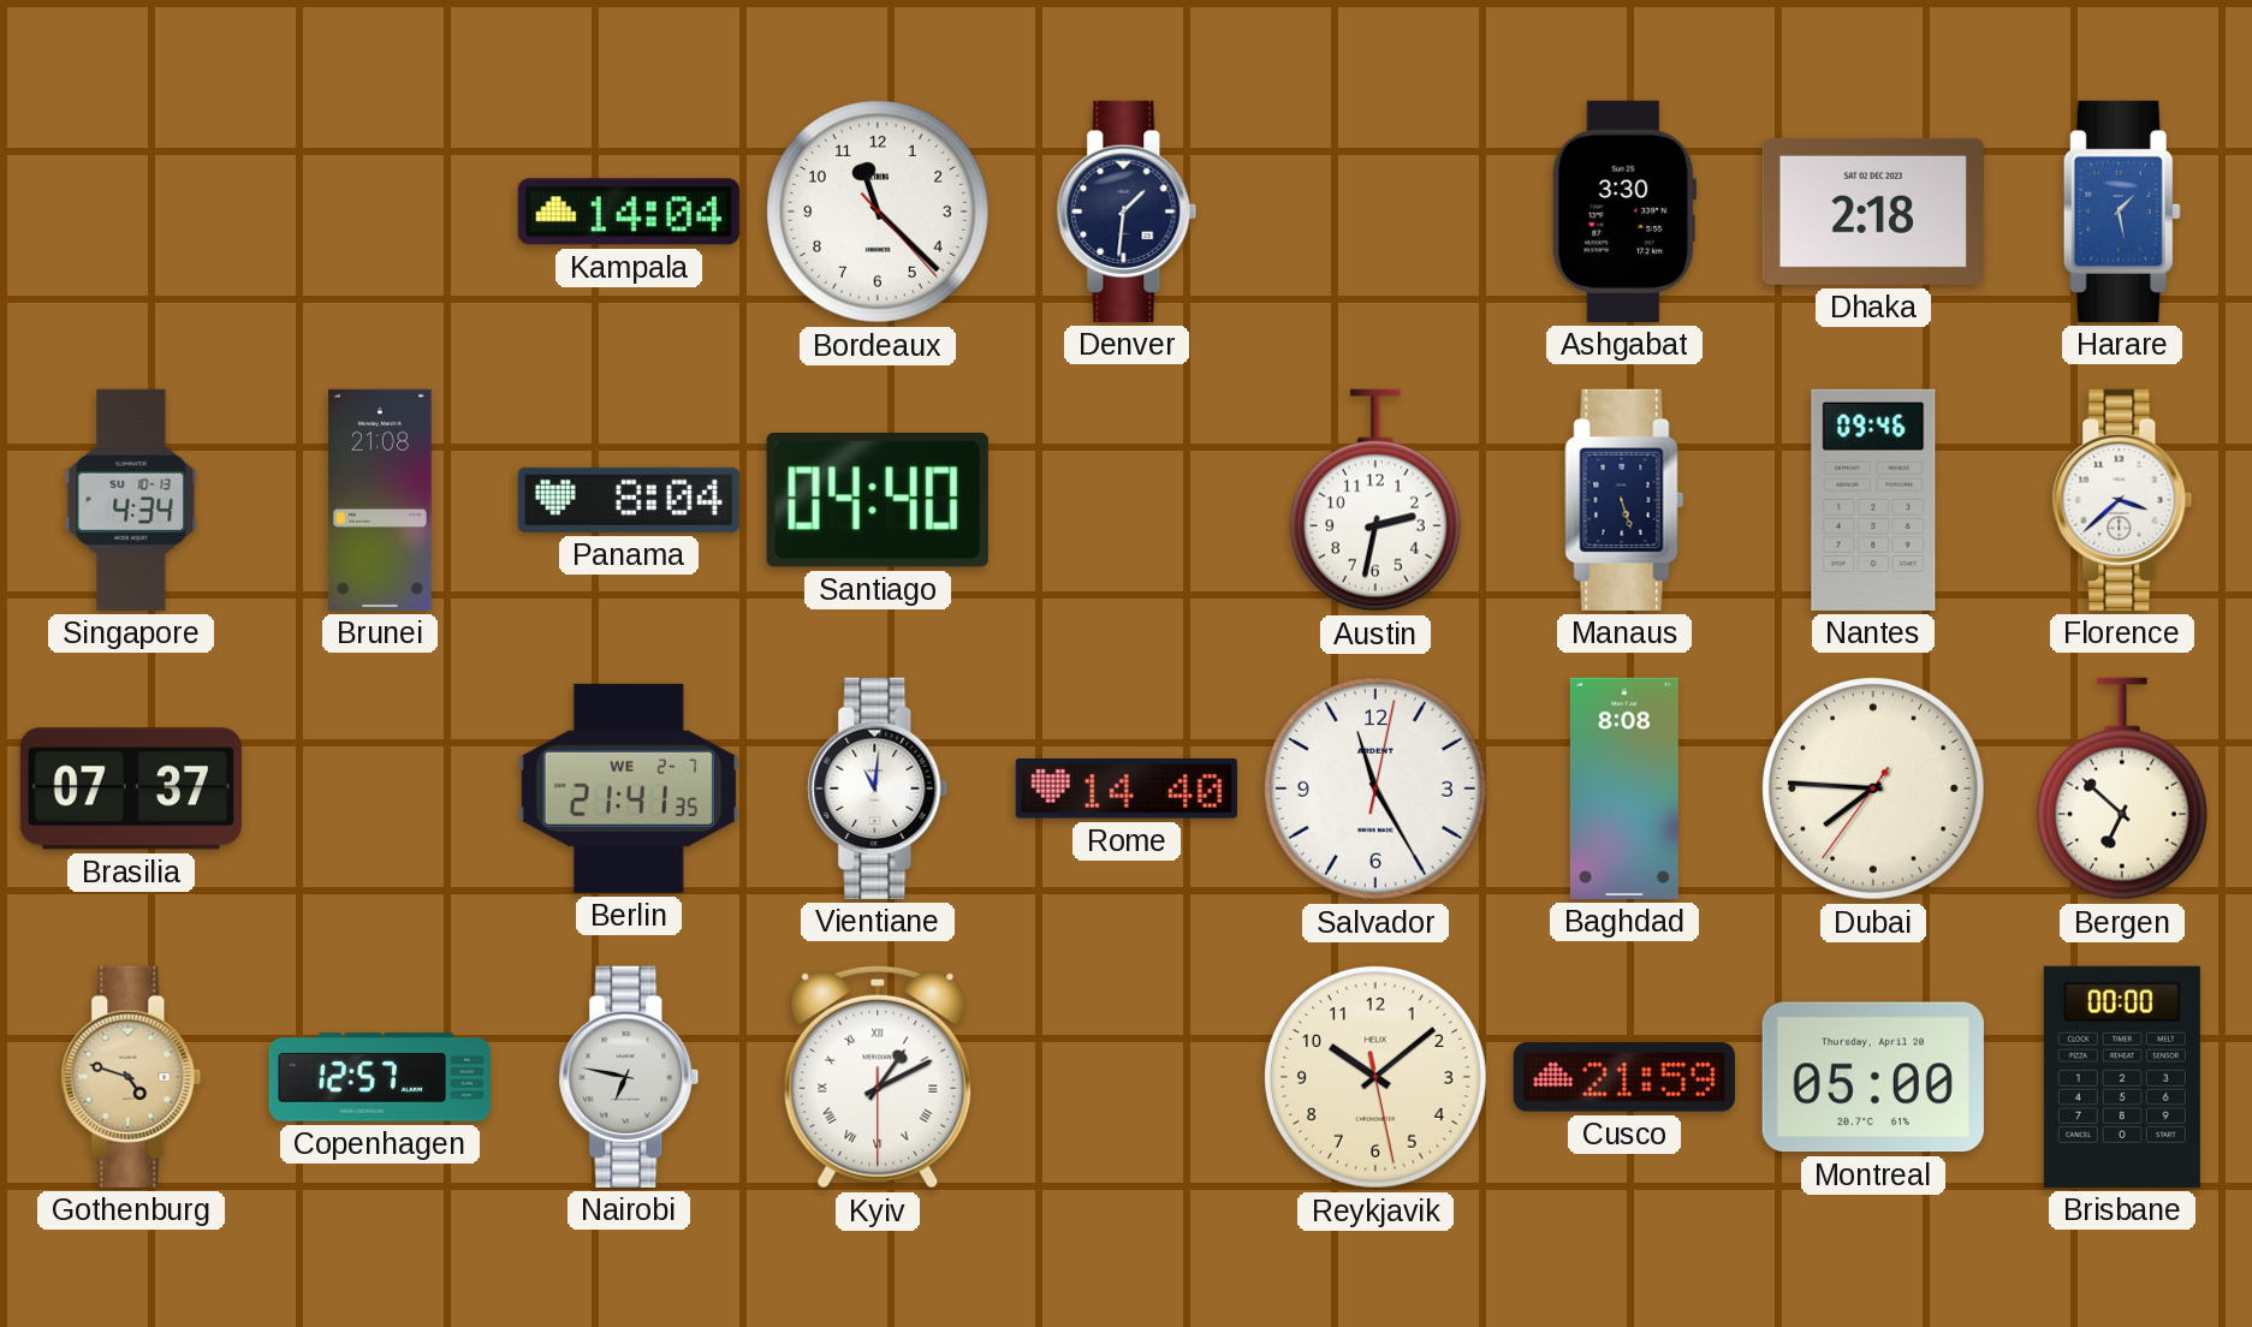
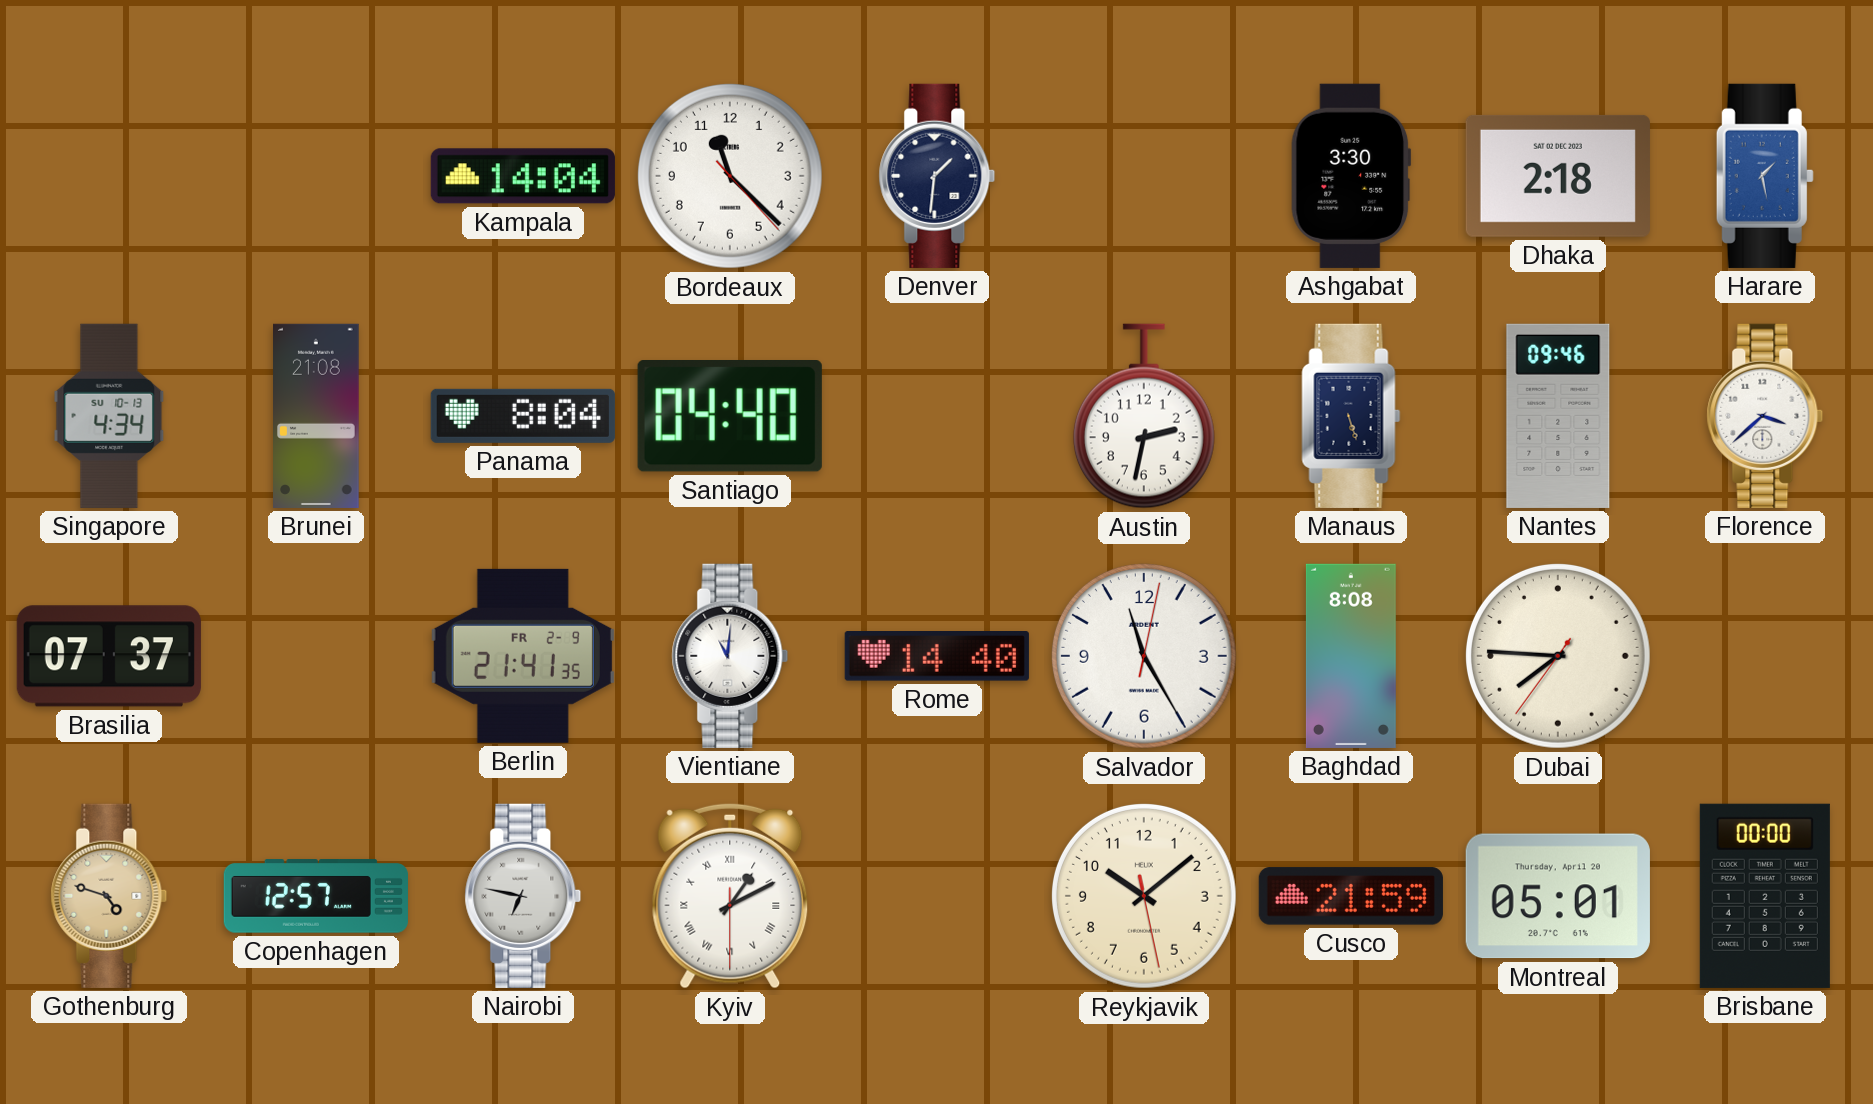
Berlin date: WE 2-7 -> FR 2-9 (523, 656)
Bergen: 6:52 -> none (2122, 789)
Montreal: 05:00 -> 05:01 (1558, 896)
